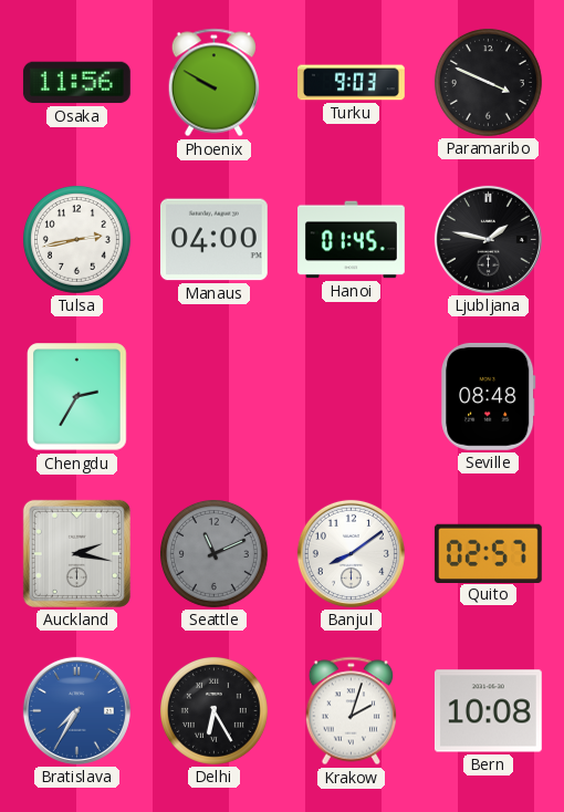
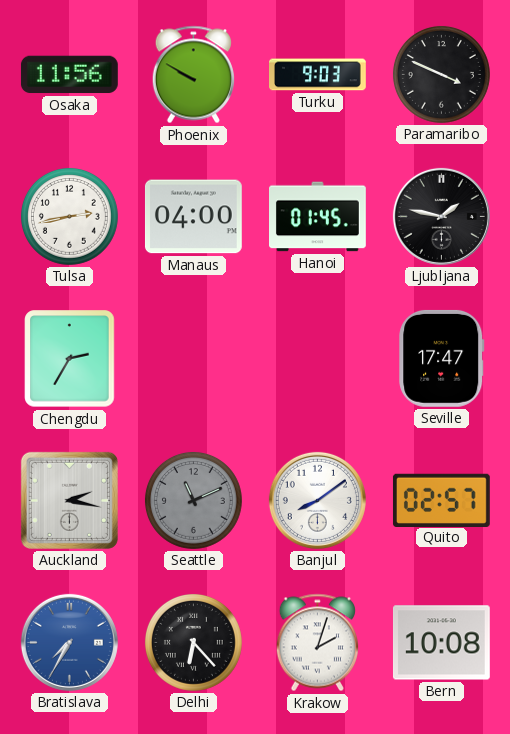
Seville: 08:48 -> 17:47 (442, 358)
Delhi: 6:25 -> 6:23 (193, 642)
